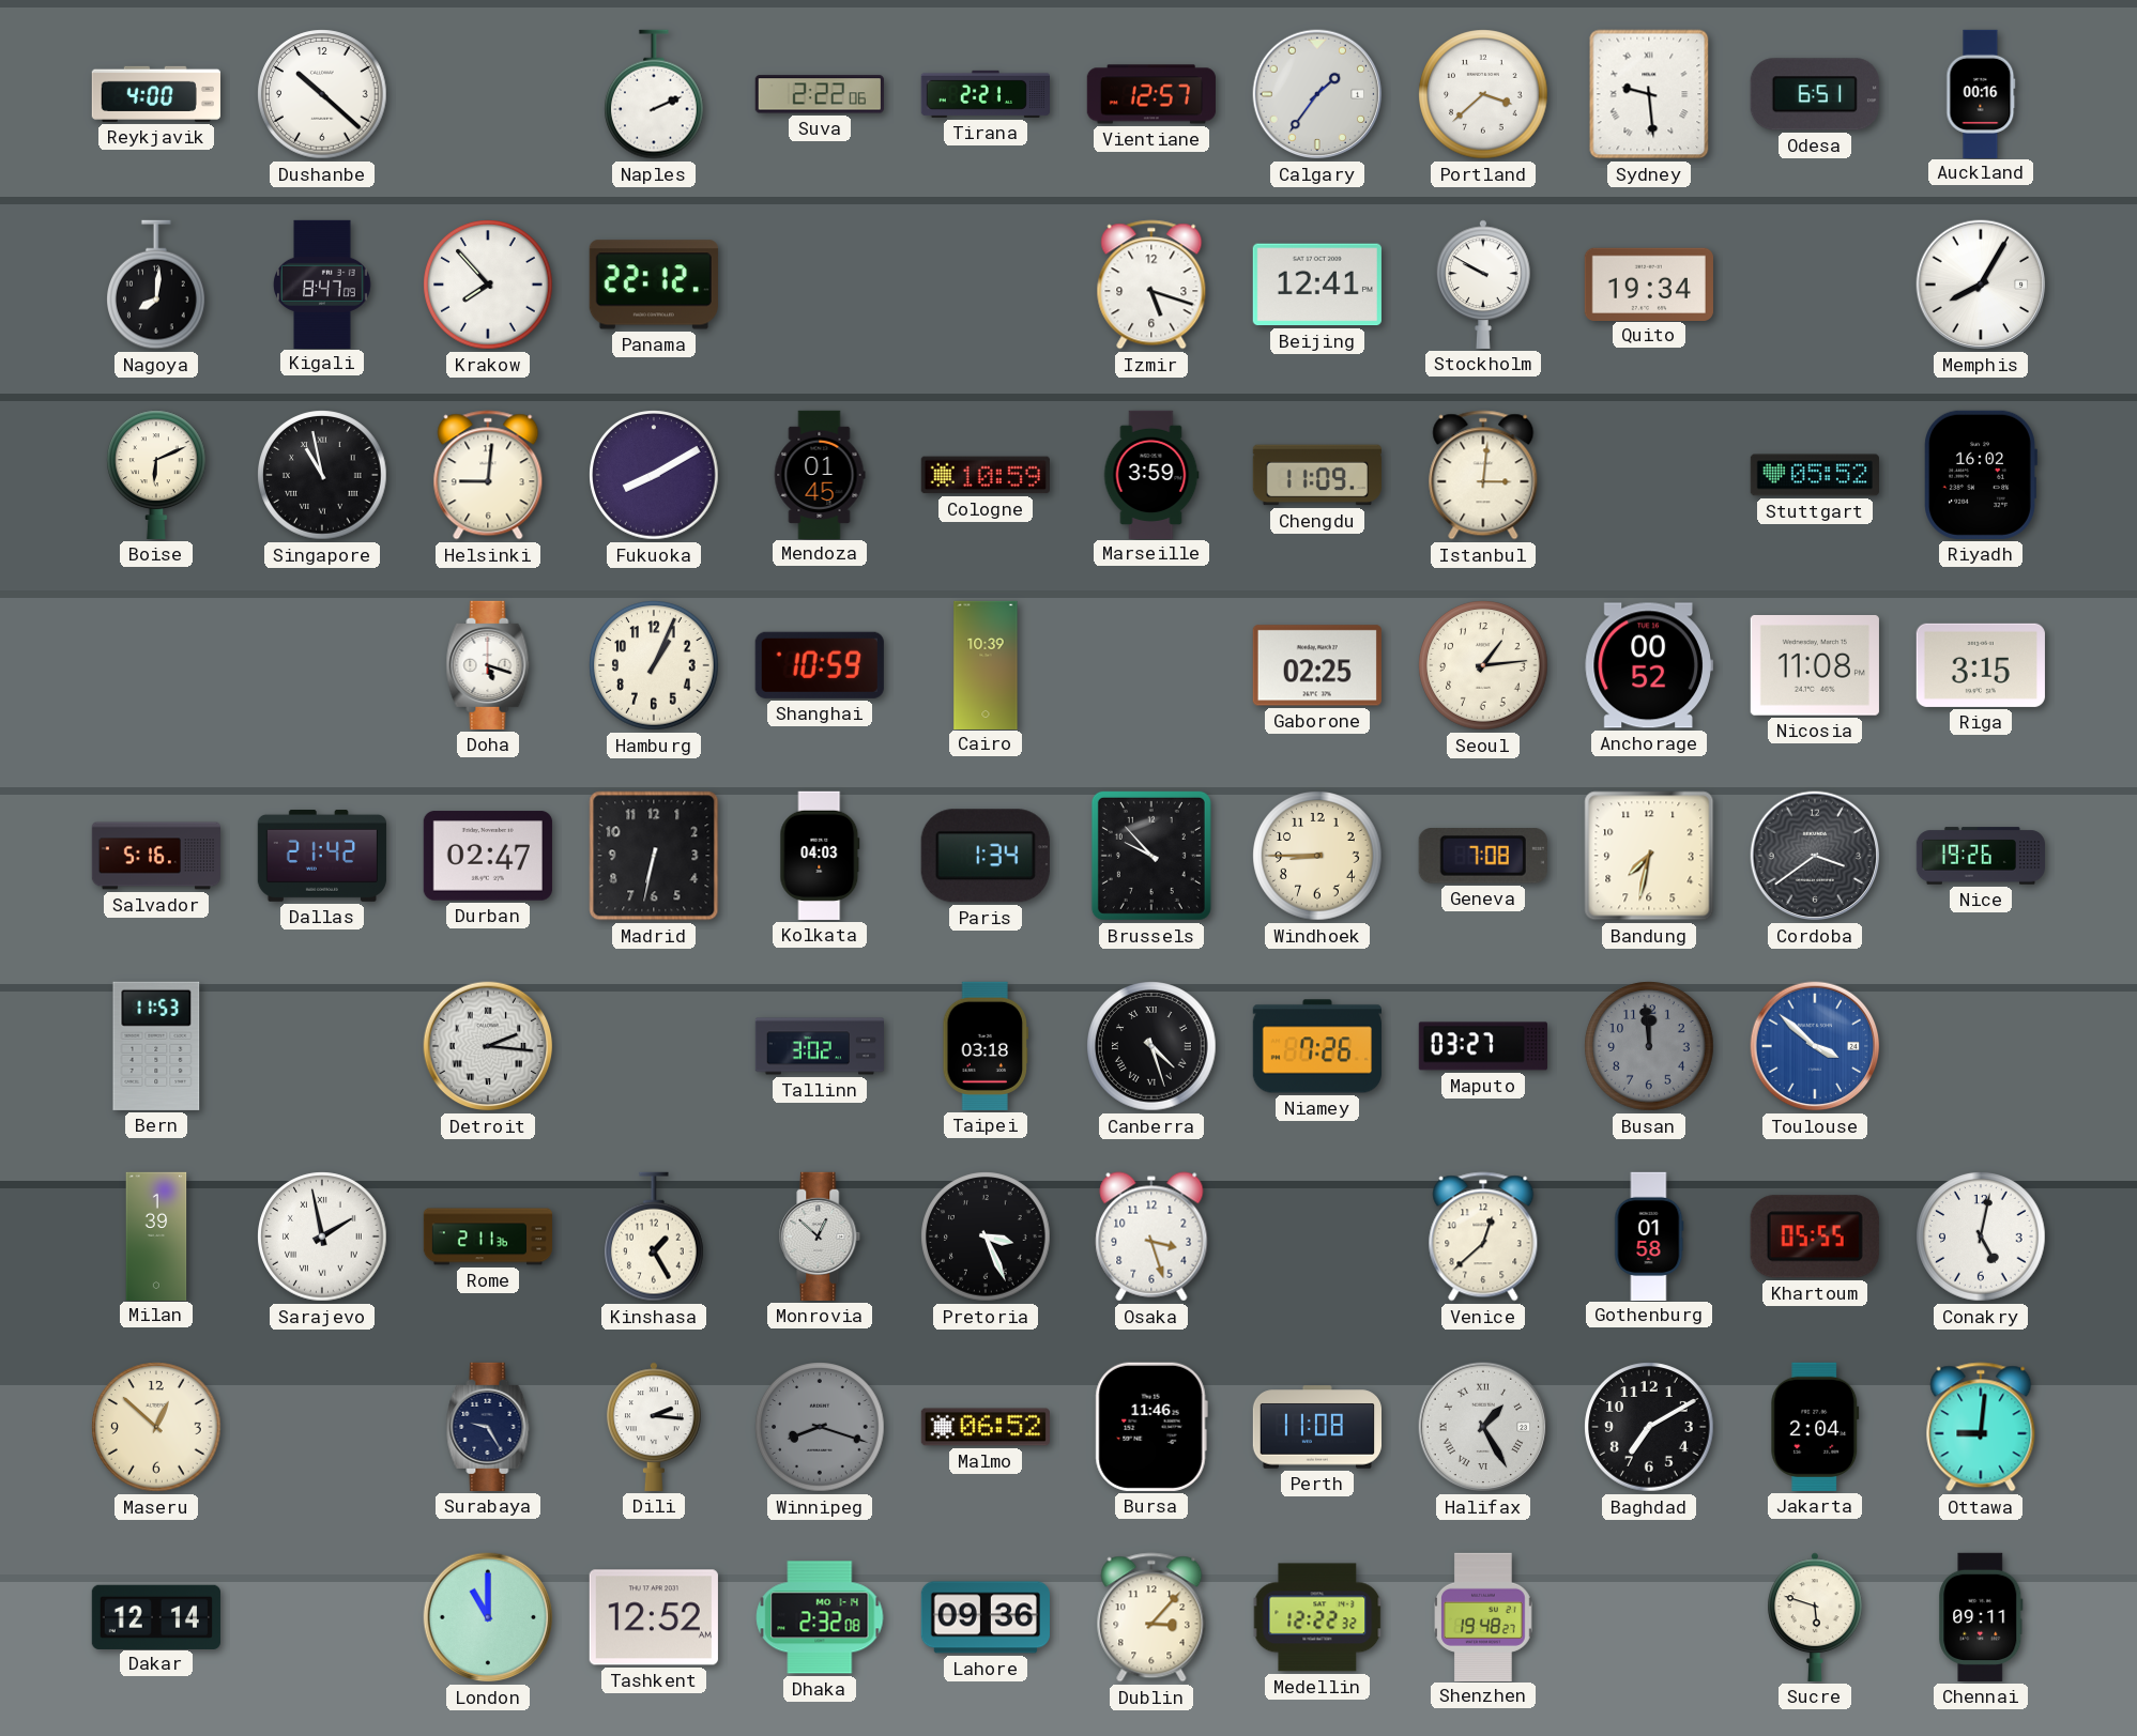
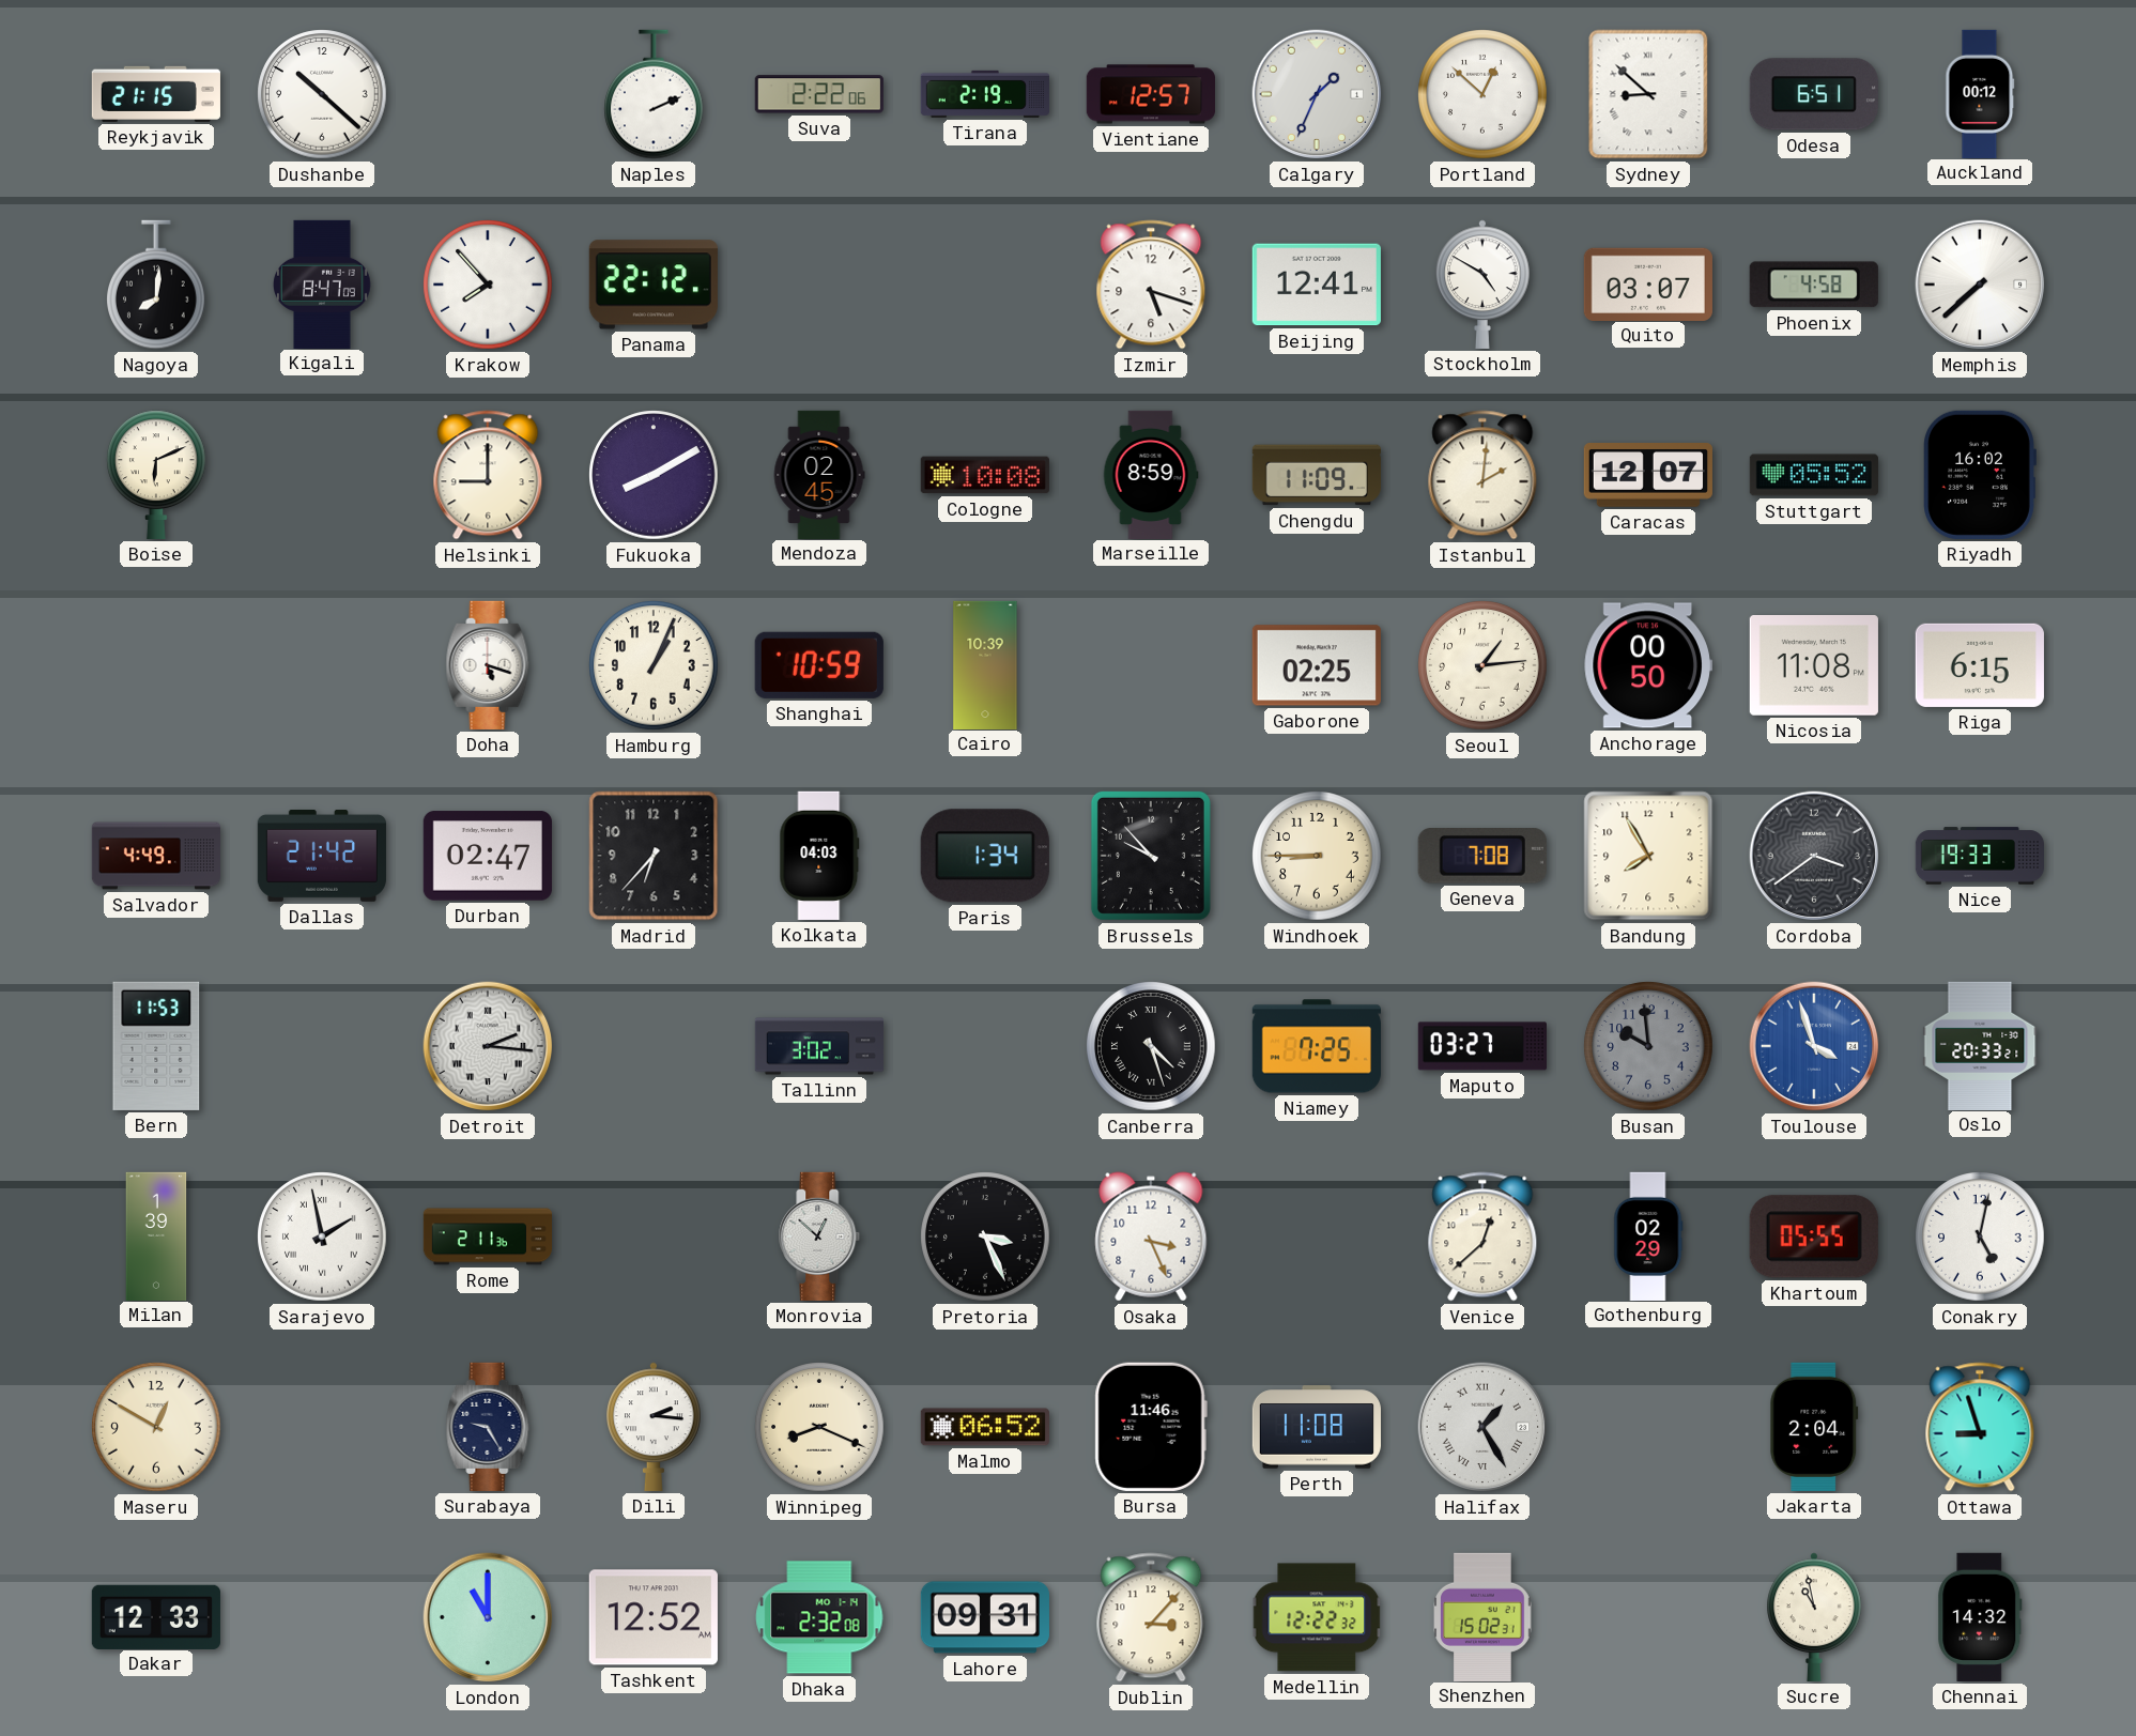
Reykjavik: 4:00 -> 21:15 (156, 94)
Tirana: 2:21 -> 2:19 (985, 94)
Calgary: 1:36 -> 1:34 (1317, 94)
Portland: 3:38 -> 12:52 (1482, 94)
Sydney: 9:29 -> 8:52 (1648, 94)
Auckland: 00:16 -> 00:12 (1980, 93)
Stockholm: 9:50 -> 4:50 (1482, 285)
Quito: 19:34 -> 03:07 (1648, 283)
Phoenix: none -> 4:58 (1814, 285)
Memphis: 8:05 -> 7:38 (1980, 285)
Singapore: 10:58 -> none (322, 475)
Helsinki: 9:01 -> 9:00 (488, 475)
Mendoza: 01:45 -> 02:45 (819, 474)
Cologne: 10:59 -> 10:08 (985, 475)
Marseille: 3:59 -> 8:59 (1151, 474)
Istanbul: 3:01 -> 2:01 (1482, 475)
Caracas: none -> 12:07 (1648, 475)
Anchorage: 00:52 -> 00:50 (1648, 665)
Riga: 3:15 -> 6:15 (1980, 665)
Salvador: 5:16 -> 4:49 (156, 856)
Madrid: 6:32 -> 6:37 (654, 856)
Bandung: 7:32 -> 7:55 (1648, 856)
Nice: 19:26 -> 19:33 (1979, 856)
Taipei: 03:18 -> none (986, 1046)
Niamey: 7:26 -> 7:25 (1317, 1046)
Busan: 11:59 -> 9:59 (1648, 1046)
Toulouse: 3:52 -> 3:57 (1814, 1046)
Oslo: none -> 20:33 (1980, 1045)
Kinshasa: 1:25 -> none (655, 1236)
Osaka: 3:27 -> 3:26 (1151, 1236)
Gothenburg: 01:58 -> 02:29 (1648, 1235)
Maseru: 12:52 -> 12:50 (156, 1427)
Winnipeg: 8:18 -> 8:19 (819, 1427)
Winnipeg dial: grey -> cream (819, 1427)
Baghdad: 7:10 -> none (1649, 1427)
Ottawa: 9:01 -> 8:57 (1980, 1427)
Dakar: 12:14 -> 12:33 (156, 1616)
Lahore: 09:36 -> 09:31 (985, 1617)
Shenzhen: 19:48 -> 15:02 (1482, 1616)
Sucre: 5:48 -> 10:58 (1814, 1617)
Chennai: 09:11 -> 14:32 (1980, 1617)
